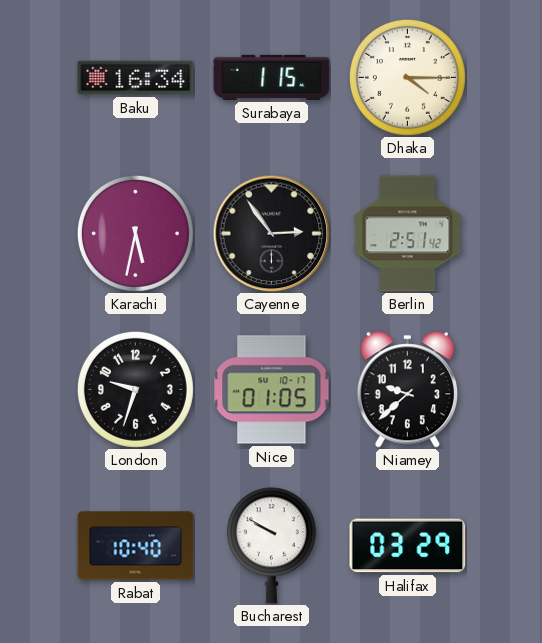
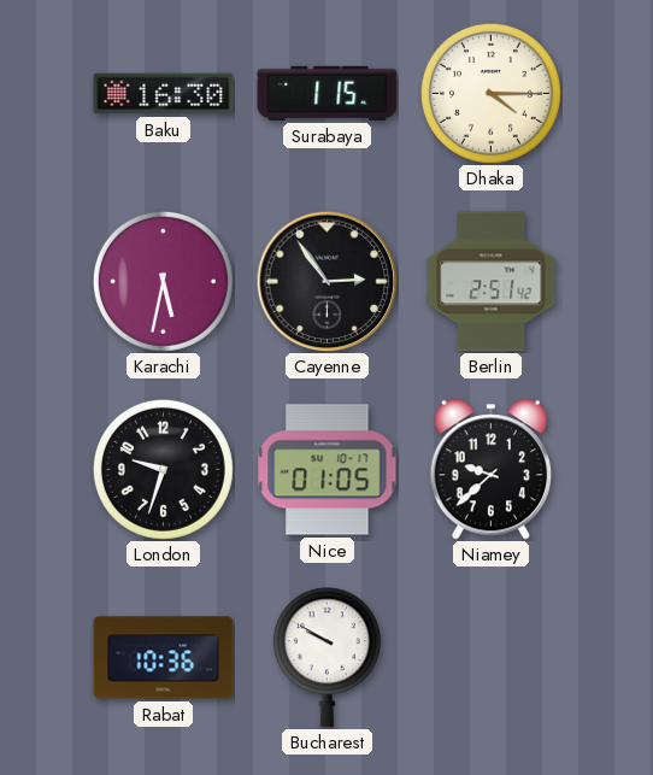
Baku: 16:34 -> 16:30 (164, 94)
Rabat: 10:40 -> 10:36 (164, 658)
Halifax: 03:29 -> none (408, 546)
